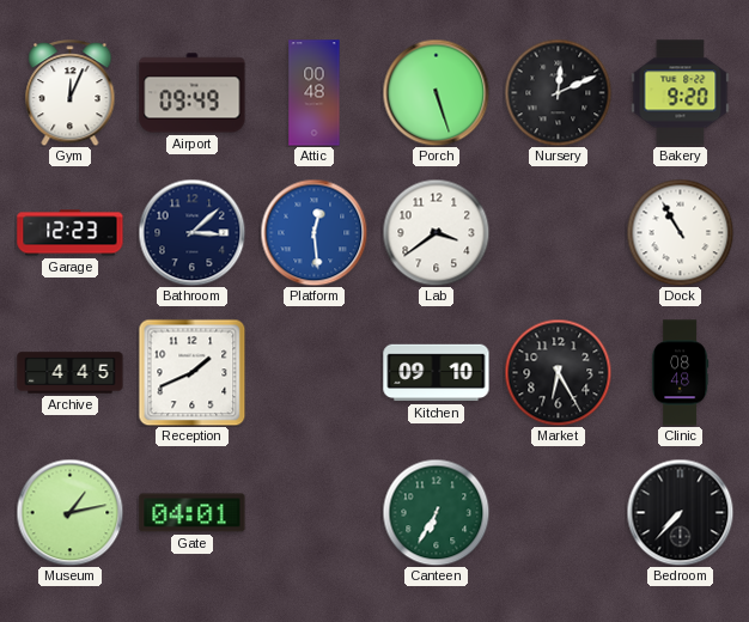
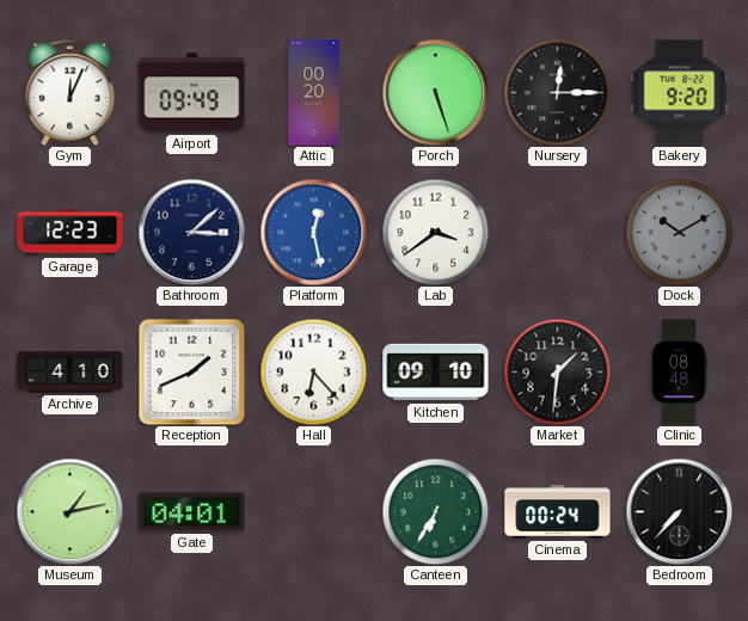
Attic: 00:48 -> 00:20 (314, 93)
Nursery: 12:11 -> 12:15 (557, 92)
Platform: 12:29 -> 12:28 (313, 232)
Dock: 10:55 -> 10:10 (679, 232)
Dock dial: white -> grey (679, 232)
Archive: 4:45 -> 4:10 (70, 373)
Hall: none -> 6:23 (313, 371)
Market: 6:25 -> 1:31 (557, 371)
Cinema: none -> 00:24 (558, 512)
